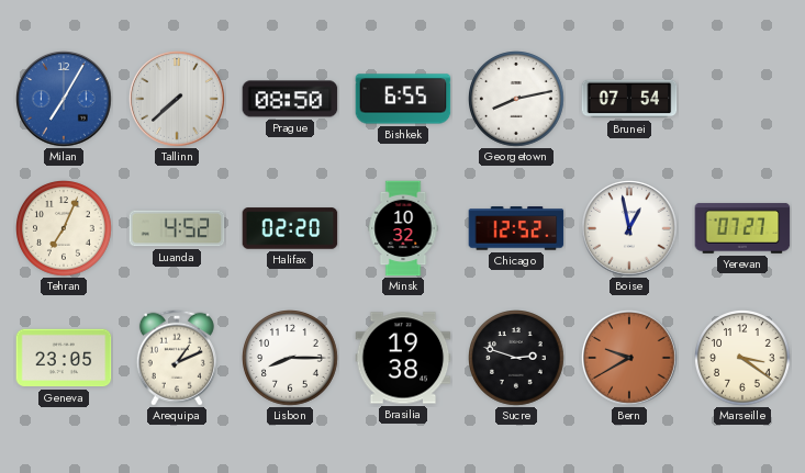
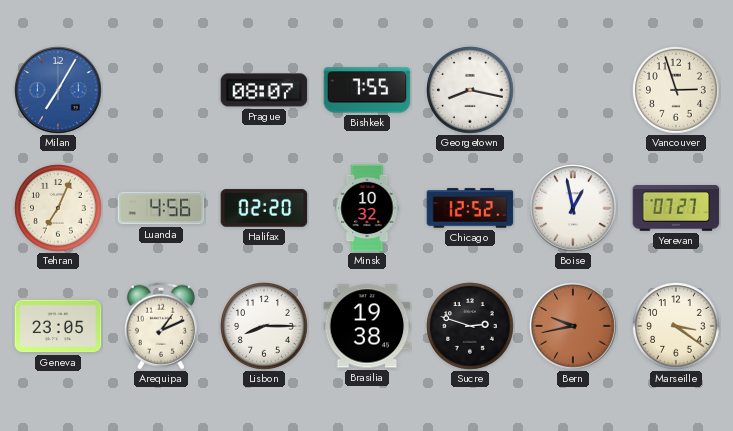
Tallinn: 7:38 -> none (177, 99)
Prague: 08:50 -> 08:07 (264, 90)
Bishkek: 6:55 -> 7:55 (367, 90)
Georgetown: 8:13 -> 8:17 (471, 91)
Brunei: 07:54 -> none (629, 99)
Vancouver: none -> 2:57 (677, 91)
Luanda: 4:52 -> 4:56 (161, 208)
Bern: 9:40 -> 9:43 (573, 326)
